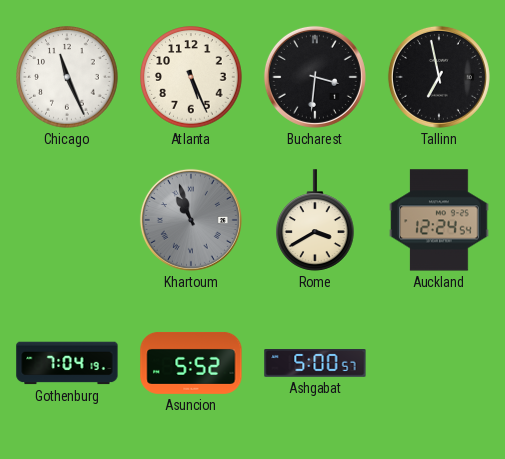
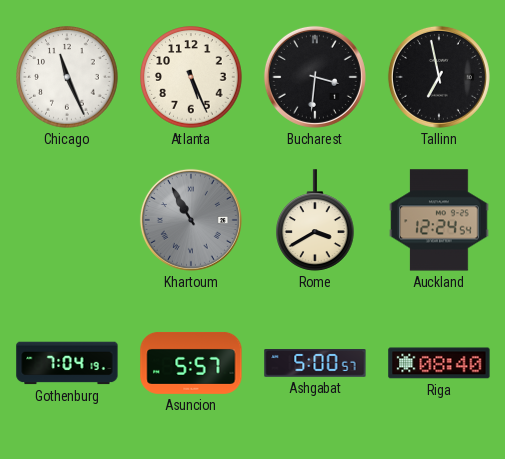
Khartoum: 10:57 -> 10:55 (191, 220)
Asuncion: 5:52 -> 5:57 (191, 363)
Riga: none -> 08:40 (439, 363)
